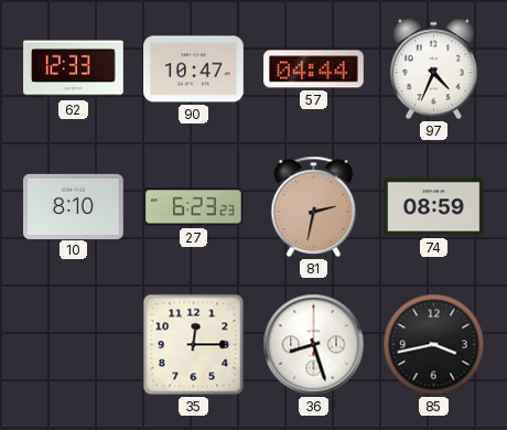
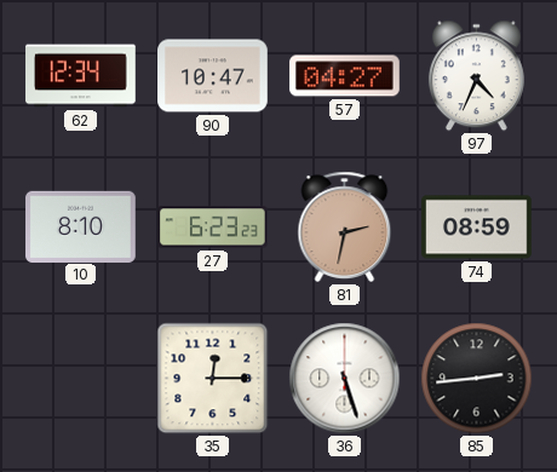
62: 12:33 -> 12:34 (81, 76)
57: 04:44 -> 04:27 (345, 76)
36: 8:27 -> 5:27 (345, 379)
85: 3:43 -> 2:44 (477, 379)
